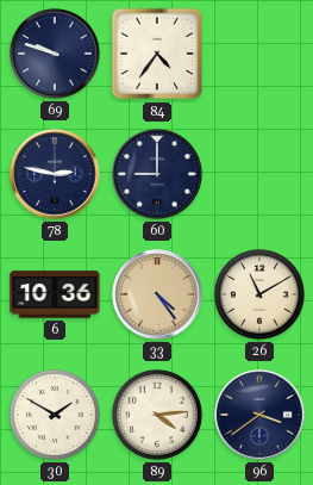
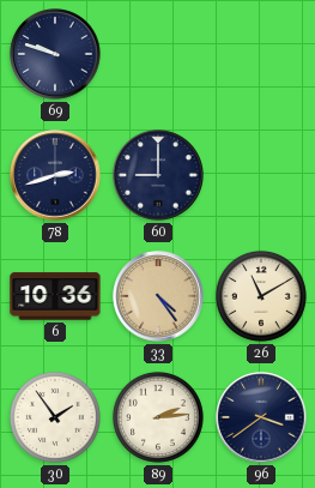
84: 4:36 -> none (157, 54)
78: 2:47 -> 2:42 (55, 175)
30: 1:50 -> 1:54 (55, 417)
89: 4:14 -> 2:14 (158, 417)
